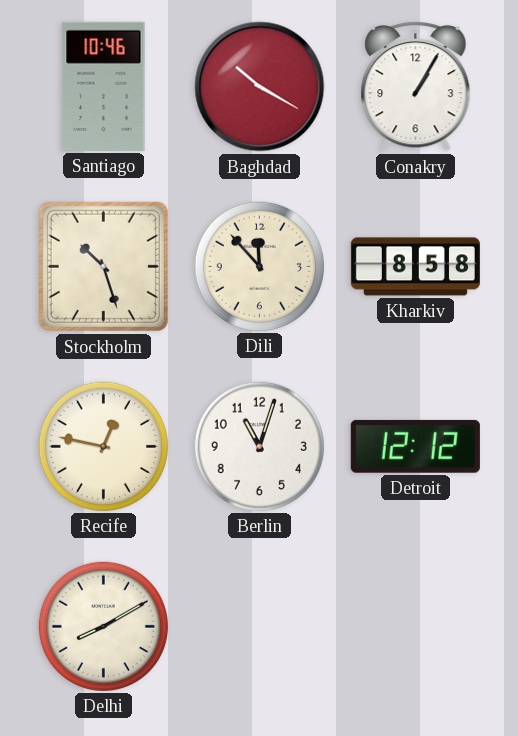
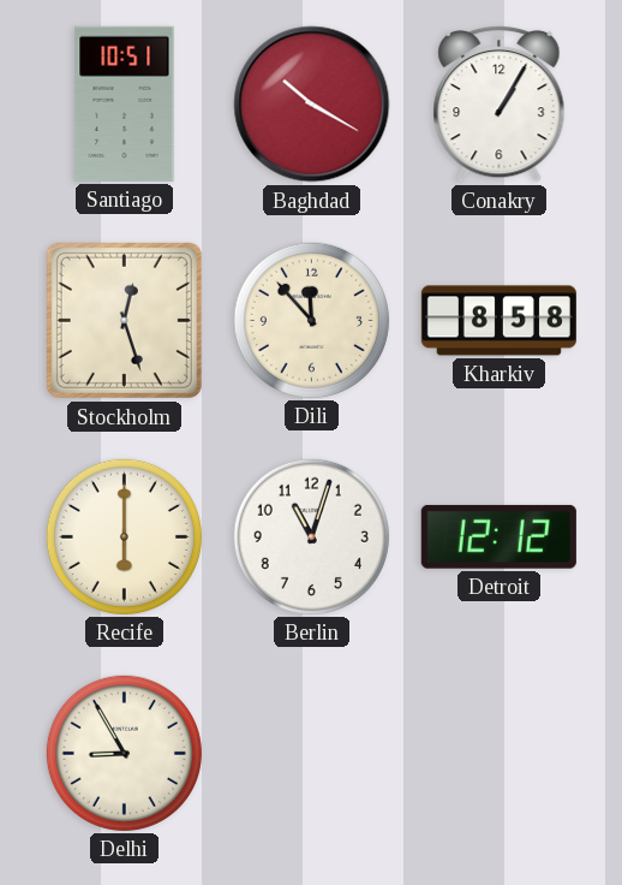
Santiago: 10:46 -> 10:51 (125, 103)
Stockholm: 10:27 -> 12:27 (124, 320)
Recife: 12:47 -> 6:00 (124, 536)
Delhi: 8:10 -> 8:55 (124, 753)
